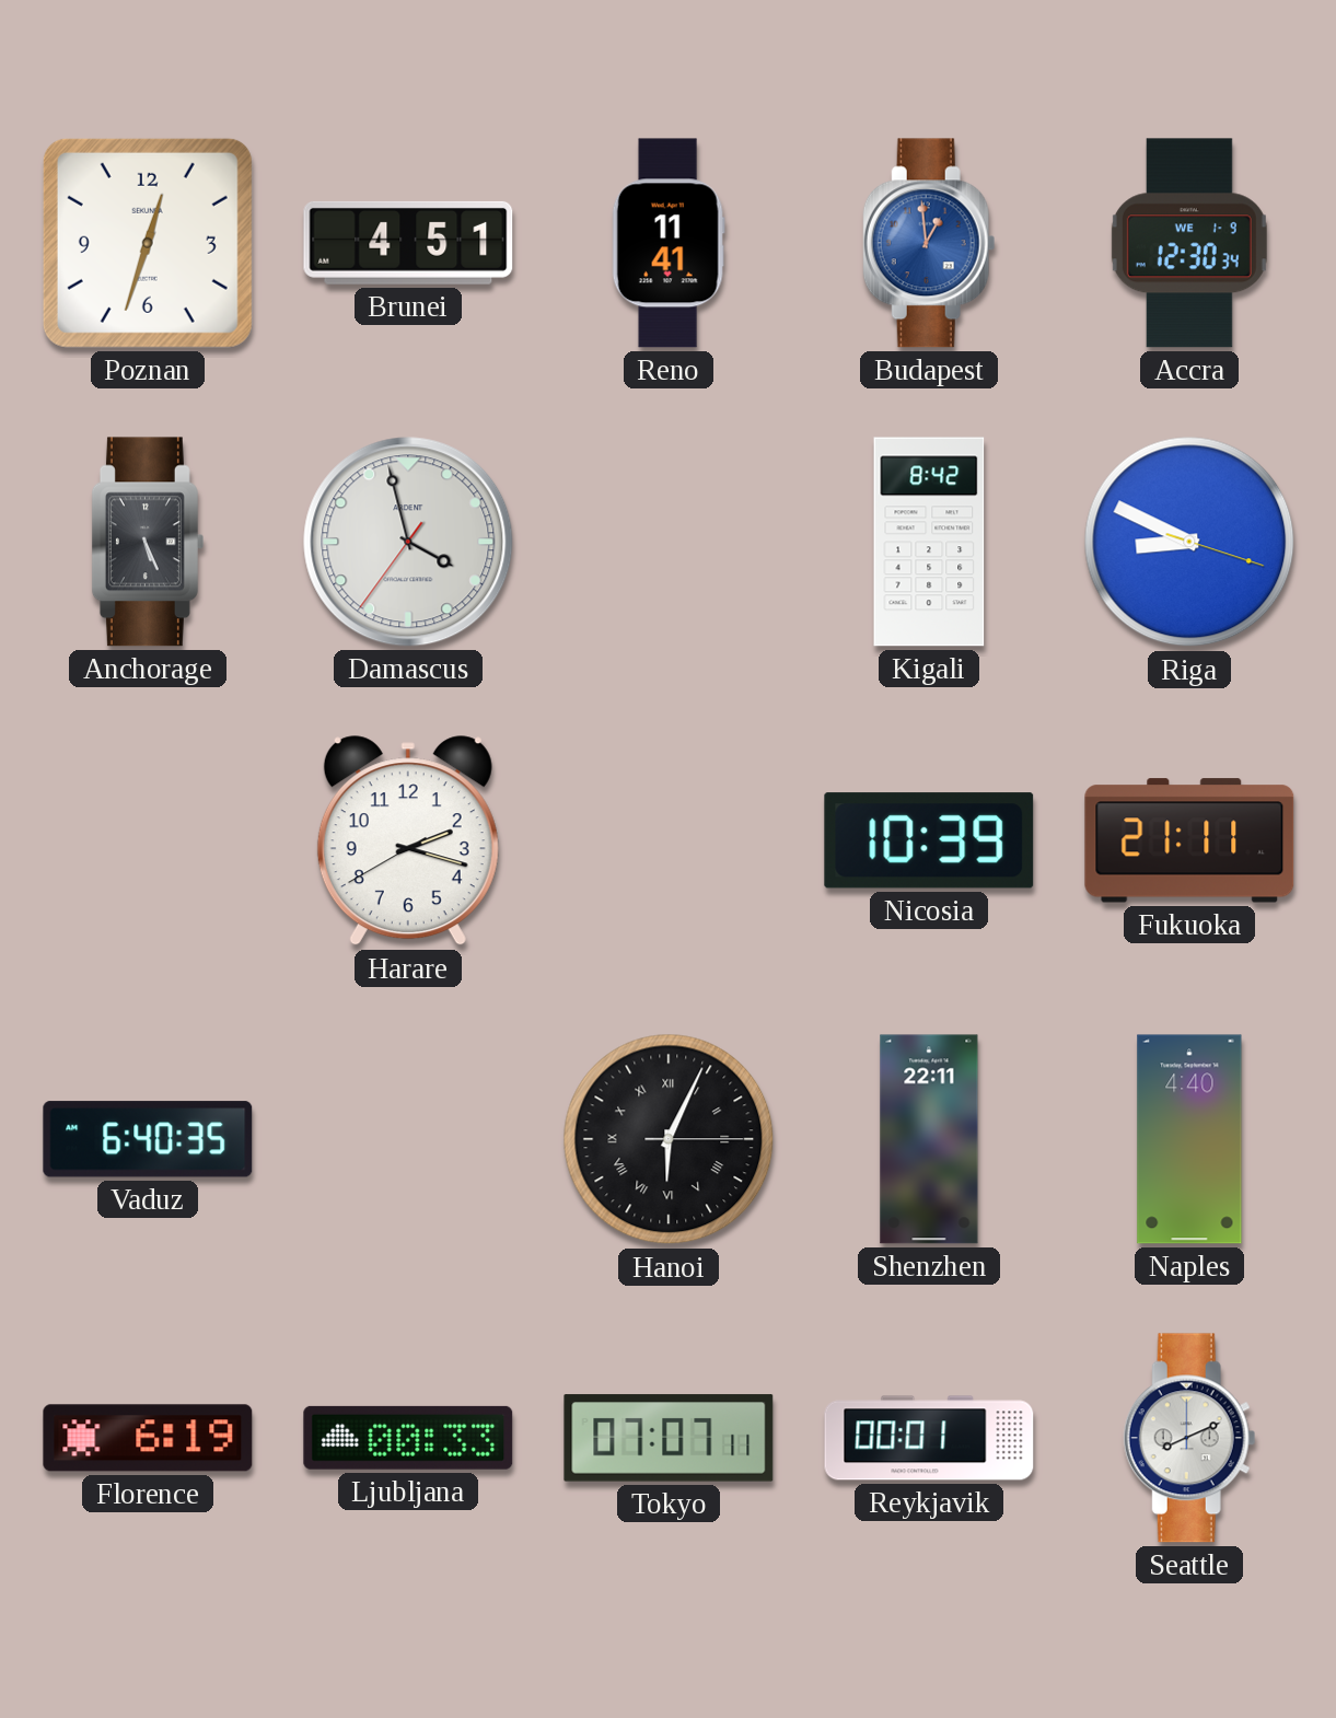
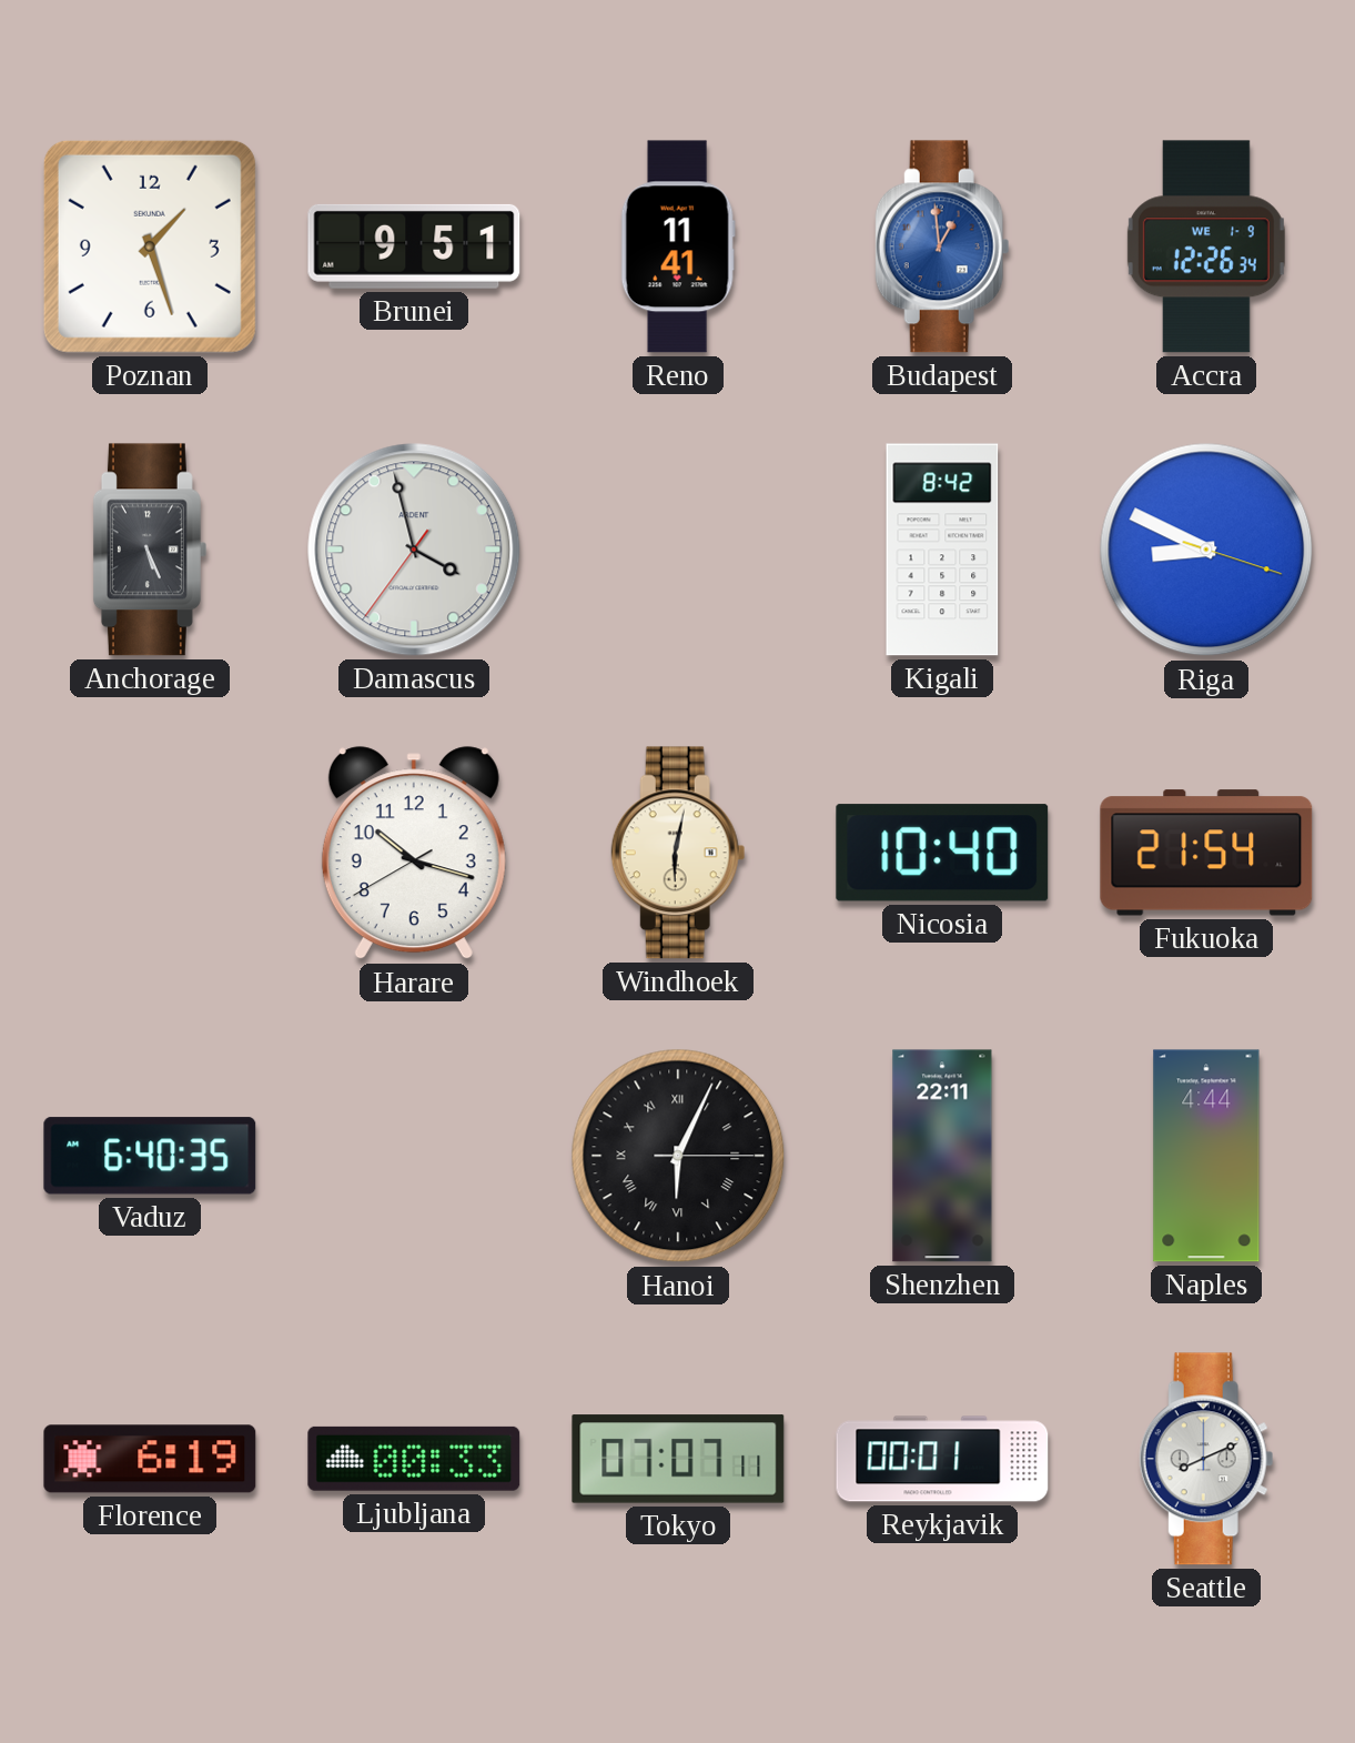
Poznan: 12:33 -> 1:27 (150, 246)
Brunei: 4:51 -> 9:51 (414, 246)
Accra: 12:30 -> 12:26 (1206, 246)
Harare: 2:17 -> 10:17 (414, 854)
Windhoek: none -> 6:02 (678, 853)
Nicosia: 10:39 -> 10:40 (942, 853)
Fukuoka: 21:11 -> 21:54 (1206, 853)
Naples: 4:40 -> 4:44 (1206, 1156)
